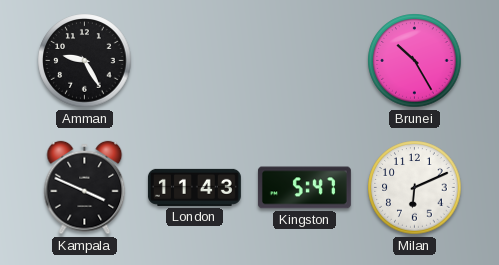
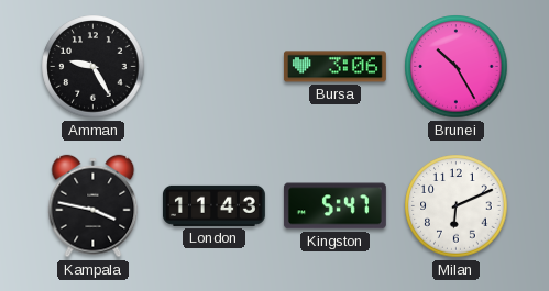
Bursa: none -> 3:06 (334, 67)
Kampala: 3:49 -> 3:47 (94, 206)
